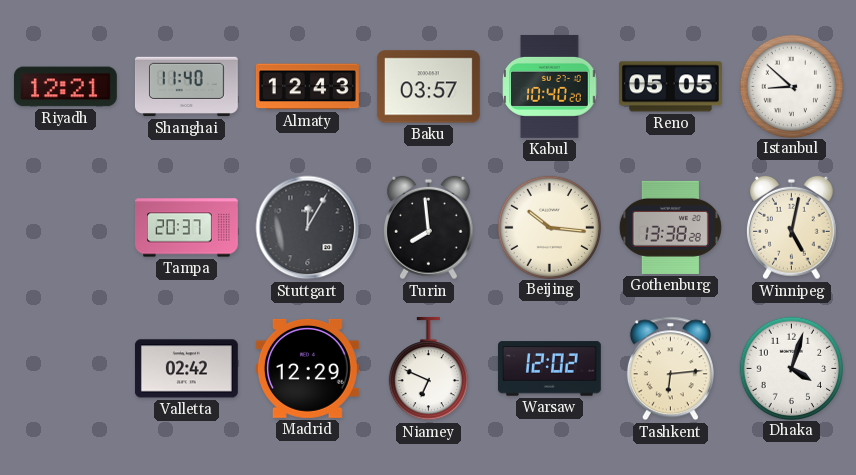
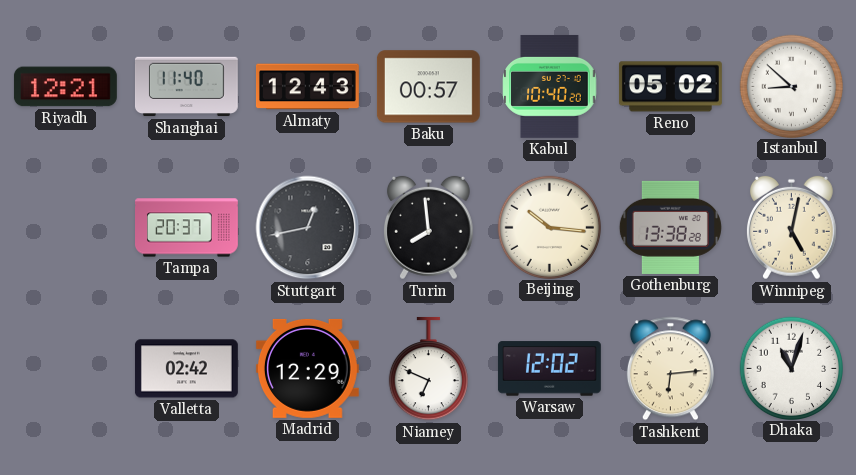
Baku: 03:57 -> 00:57 (428, 87)
Reno: 05:05 -> 05:02 (670, 87)
Stuttgart: 12:05 -> 12:43 (308, 228)
Dhaka: 4:03 -> 11:03 (791, 368)
